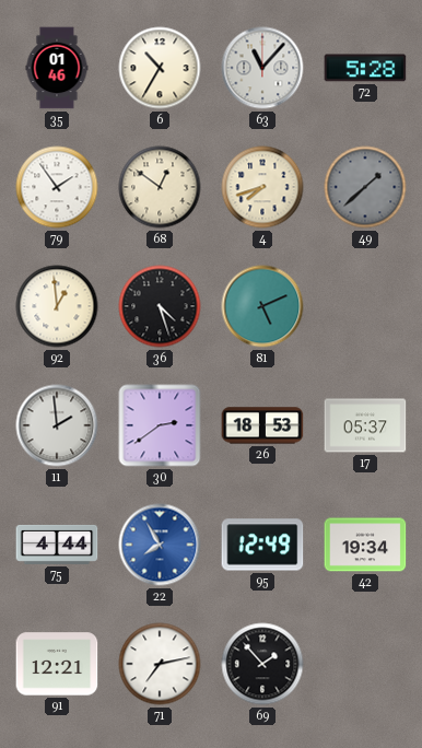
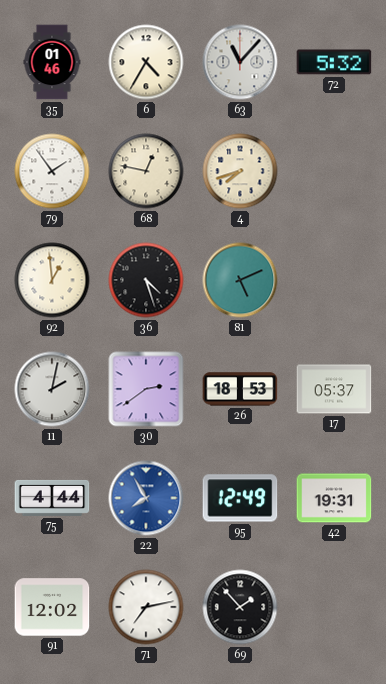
6: 10:35 -> 4:35 (146, 62)
72: 5:28 -> 5:32 (334, 62)
68: 12:51 -> 12:47 (146, 171)
49: 1:38 -> none (365, 187)
11: 1:59 -> 2:02 (52, 389)
42: 19:34 -> 19:31 (334, 498)
91: 12:21 -> 12:02 (52, 607)
